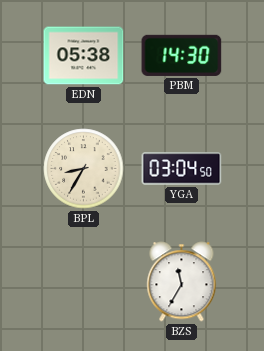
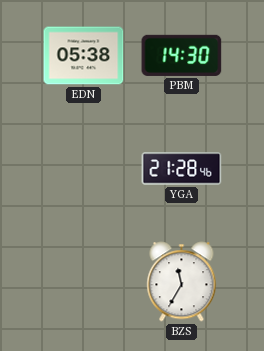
BPL: 8:35 -> none (84, 169)
YGA: 03:04 -> 21:28 (182, 169)
